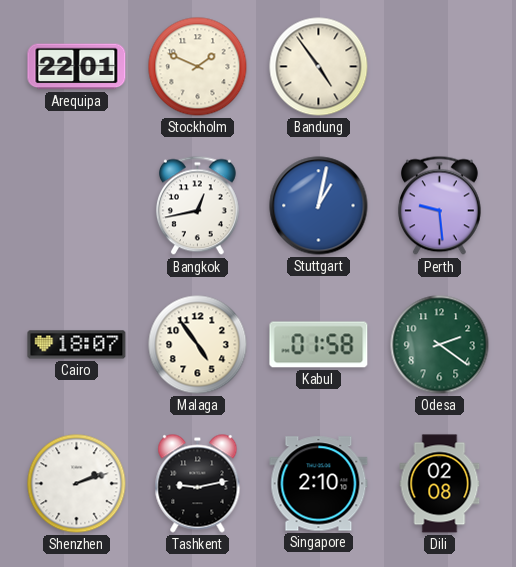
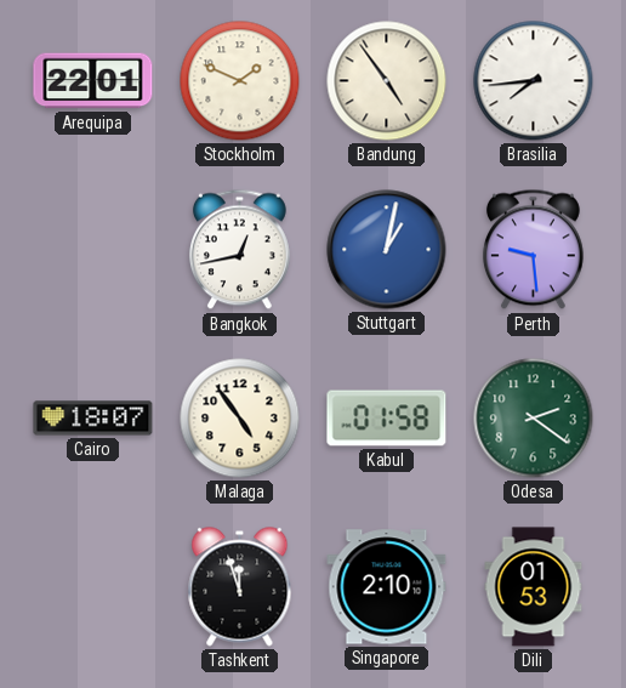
Brasilia: none -> 7:44 (534, 81)
Shenzhen: 2:12 -> none (77, 484)
Tashkent: 9:13 -> 11:57 (240, 587)
Dili: 02:08 -> 01:53 (534, 587)
